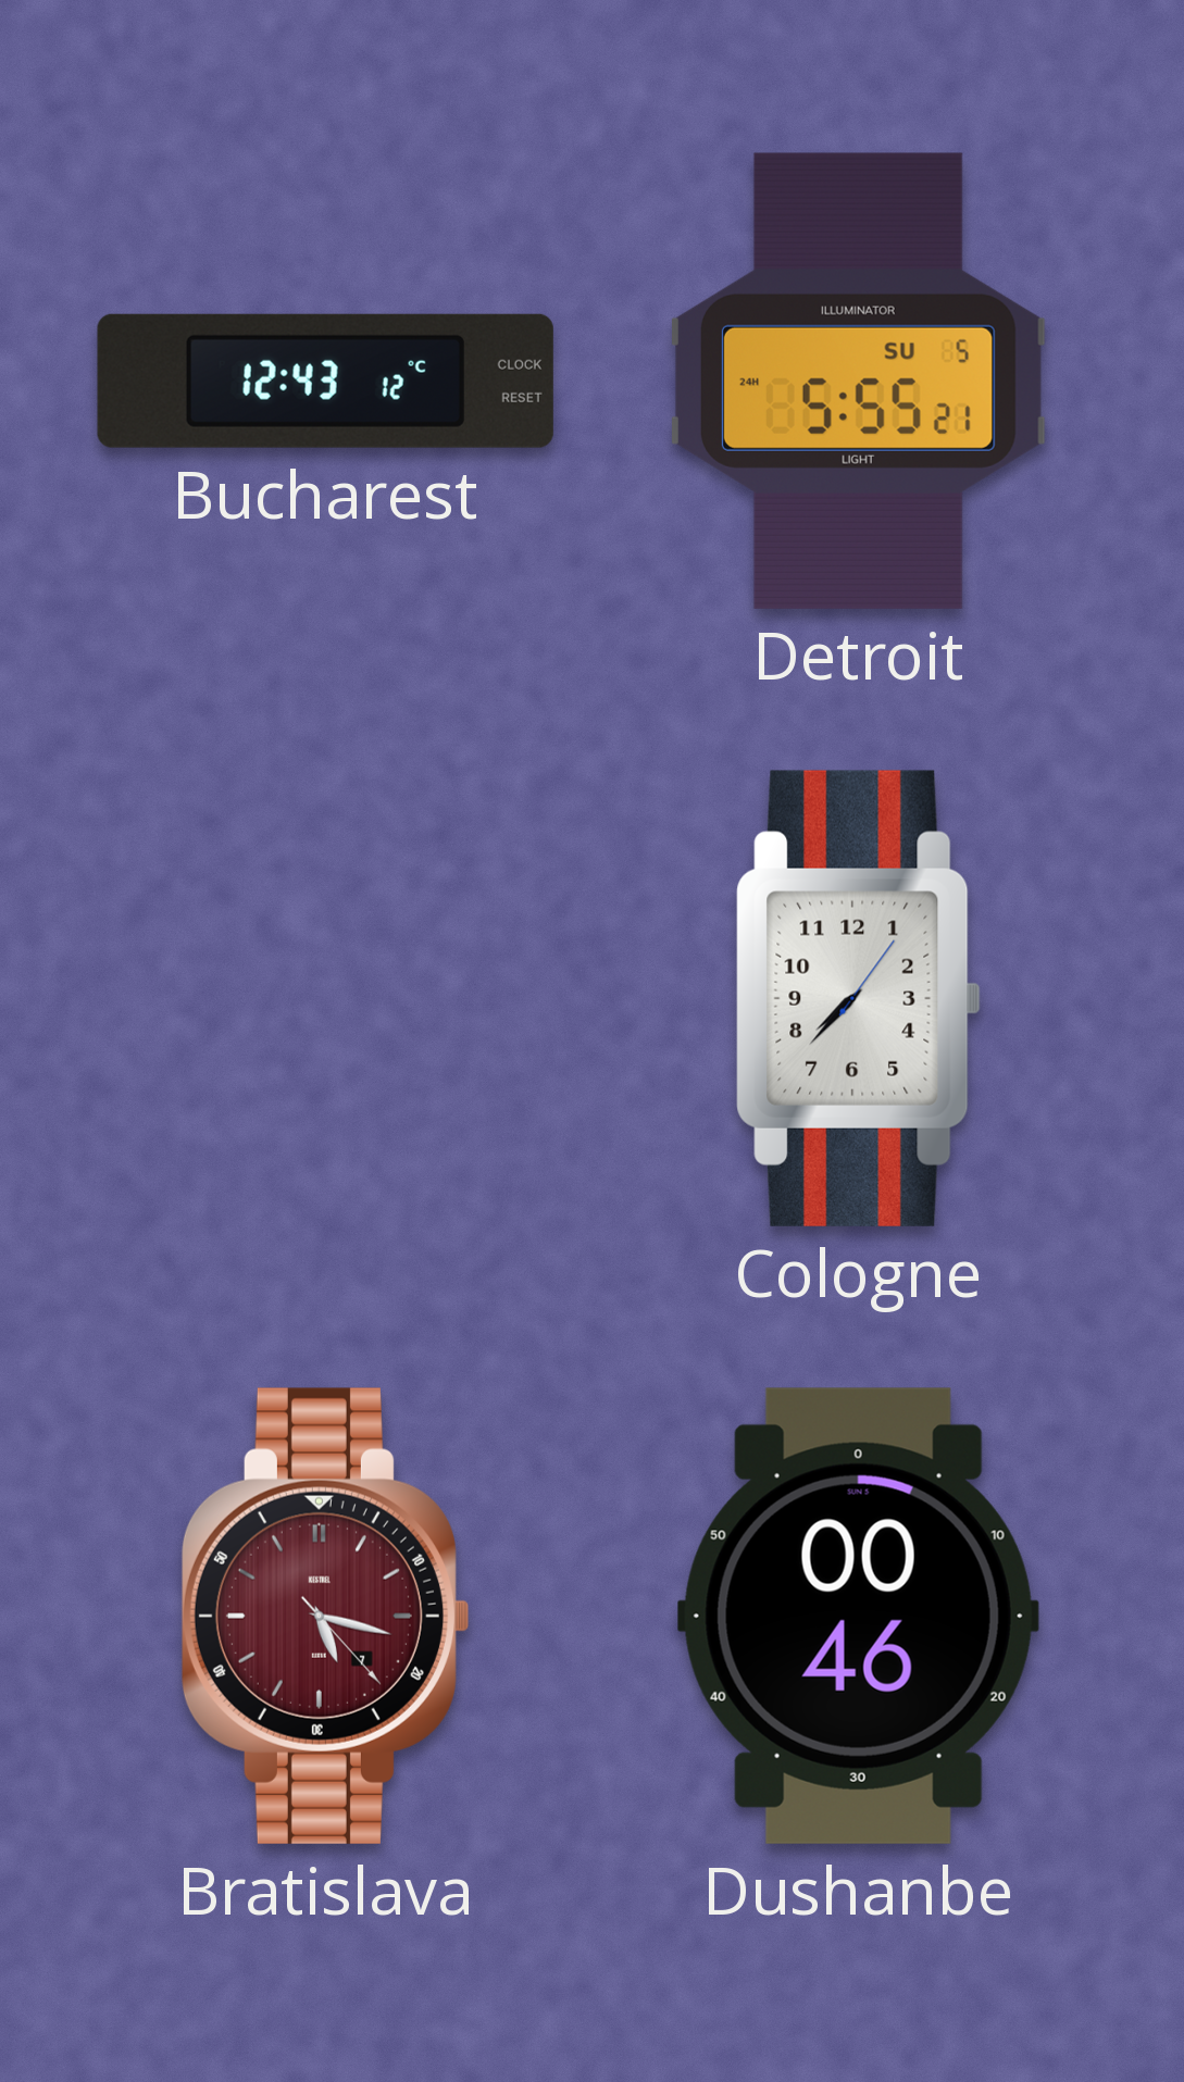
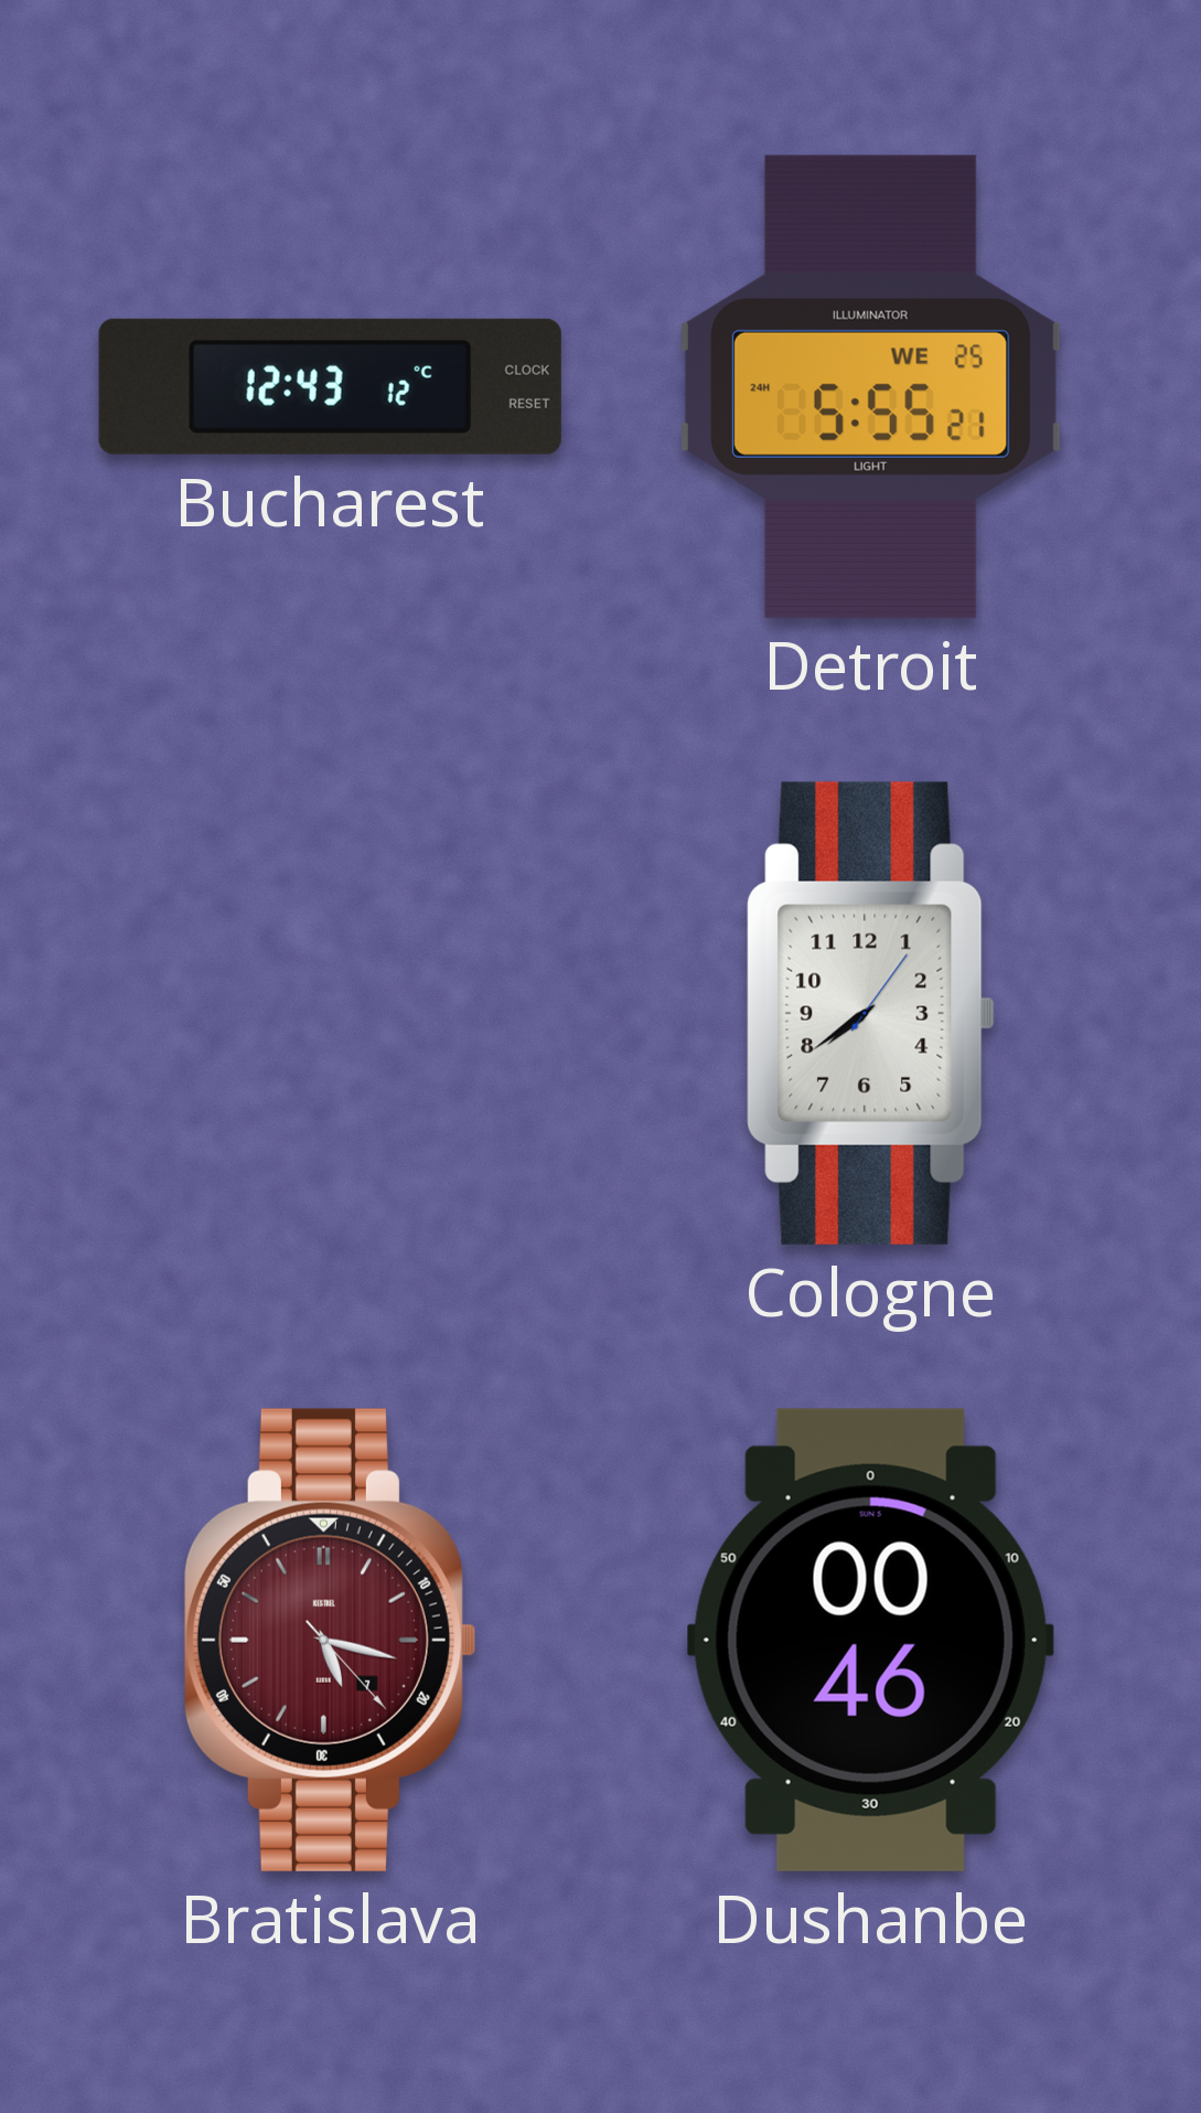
Detroit date: SU 5 -> WE 25 (870, 386)
Cologne: 7:37 -> 7:39 (871, 1013)
